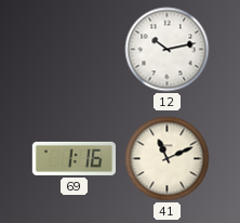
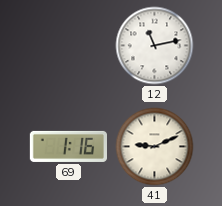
12: 10:13 -> 11:13 (155, 46)
41: 11:11 -> 9:11 (155, 147)
